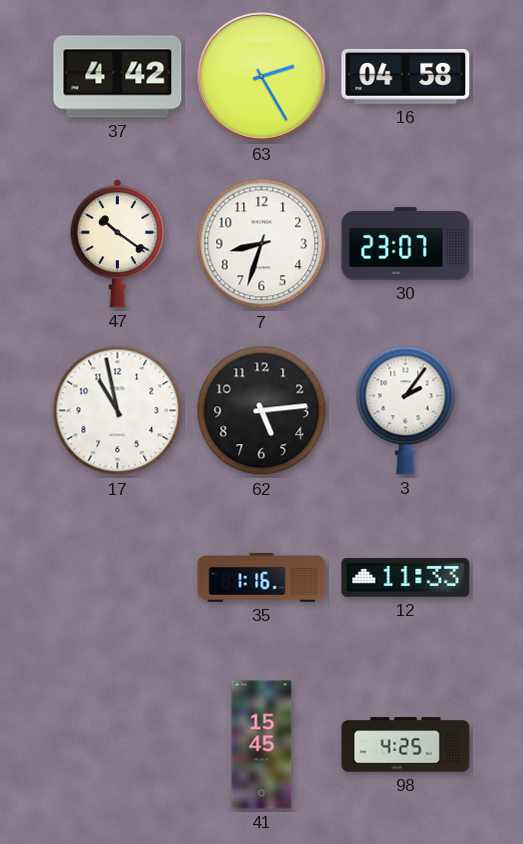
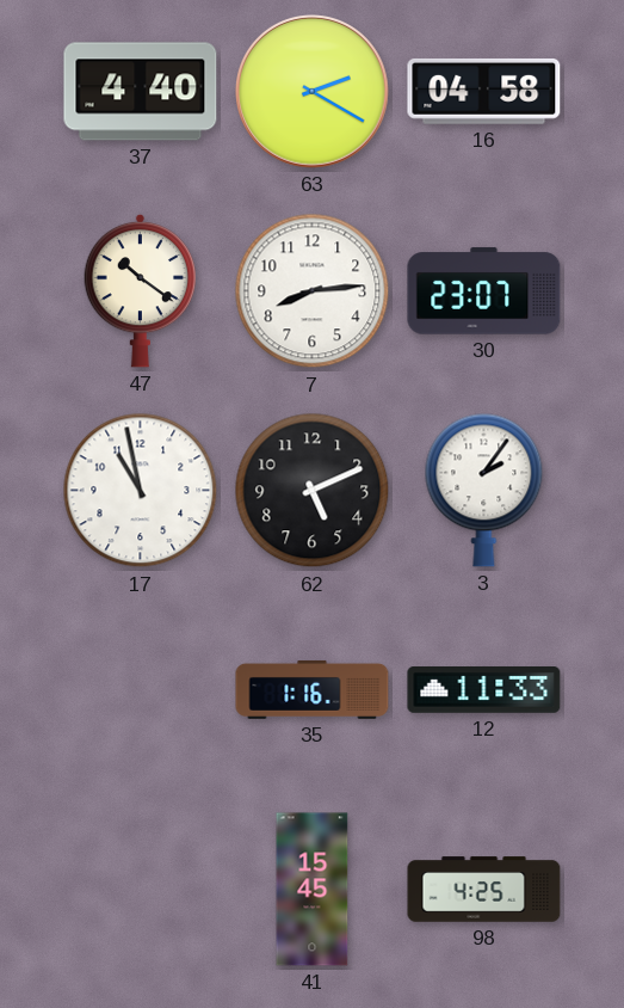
37: 4:42 -> 4:40 (141, 92)
63: 2:25 -> 2:20 (313, 92)
7: 8:33 -> 8:14 (313, 291)
62: 5:14 -> 5:11 (313, 491)
